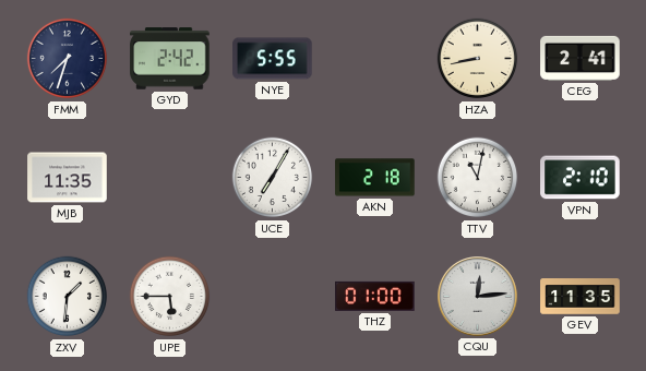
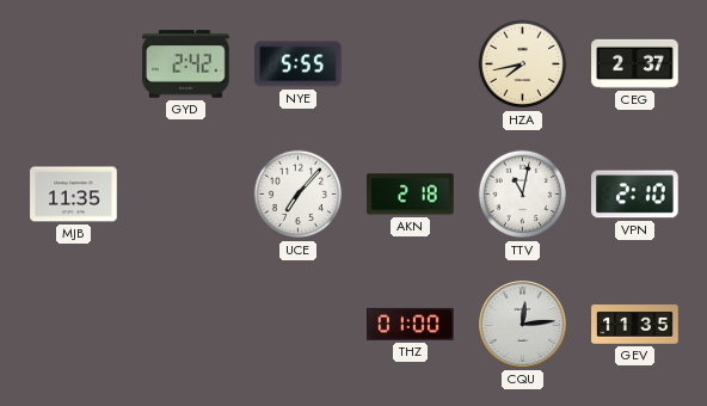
FMM: 7:33 -> none (68, 59)
HZA: 8:43 -> 7:43 (523, 64)
CEG: 2:41 -> 2:37 (635, 63)
UCE: 7:05 -> 7:07 (299, 195)
ZXV: 1:31 -> none (68, 297)
UPE: 5:45 -> none (170, 297)
